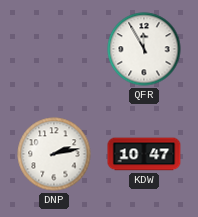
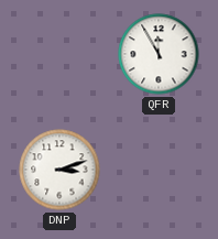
DNP: 2:13 -> 3:12 (59, 170)
KDW: 10:47 -> none (144, 154)
